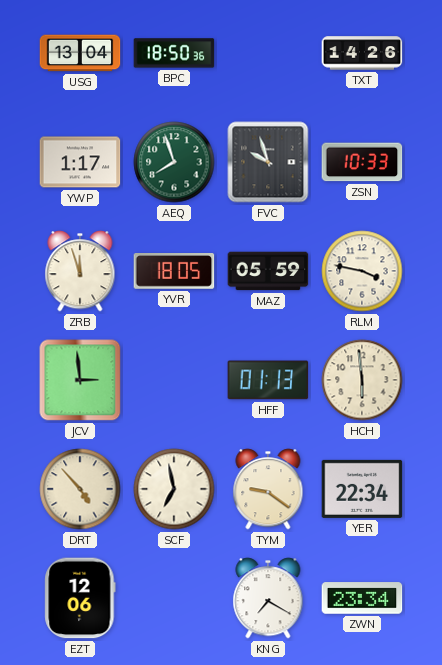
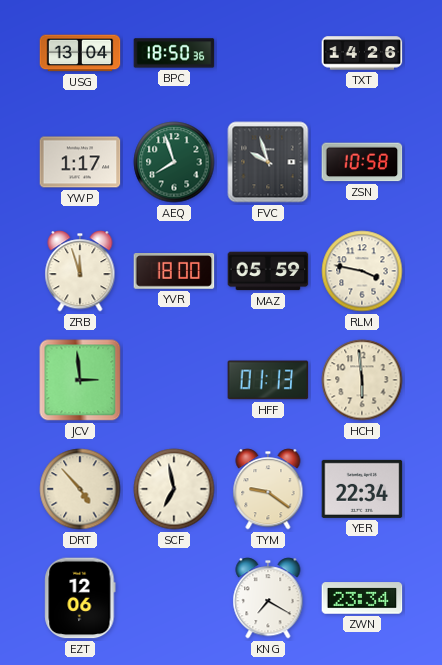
ZSN: 10:33 -> 10:58 (362, 162)
YVR: 18:05 -> 18:00 (174, 272)
